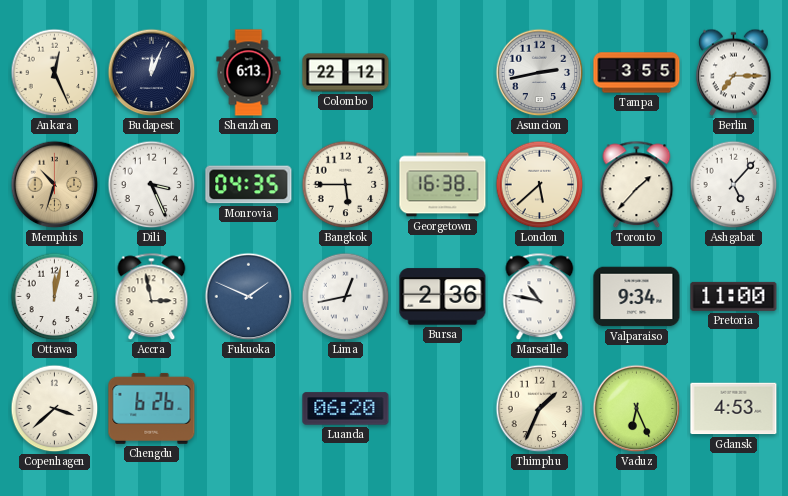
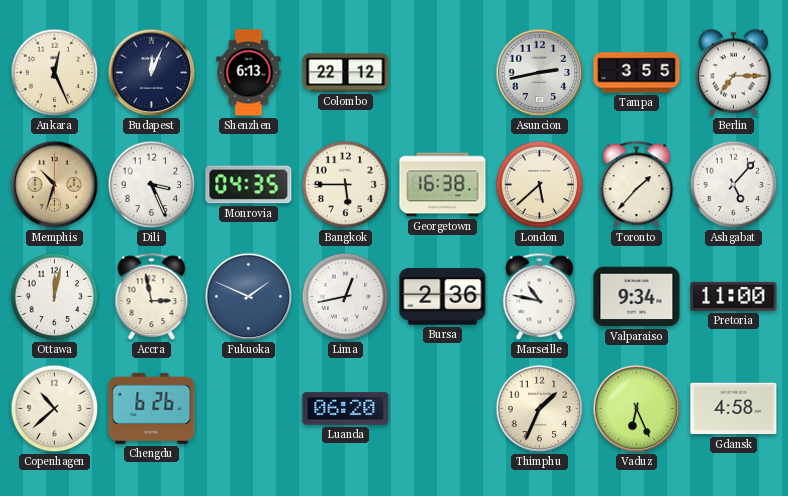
Copenhagen: 3:38 -> 10:38 (55, 409)
Gdansk: 4:53 -> 4:58 (734, 409)
